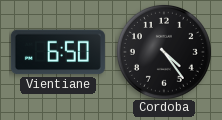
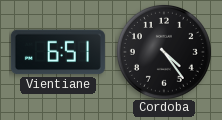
Vientiane: 6:50 -> 6:51 (58, 52)
